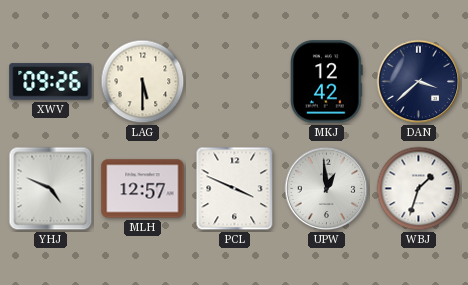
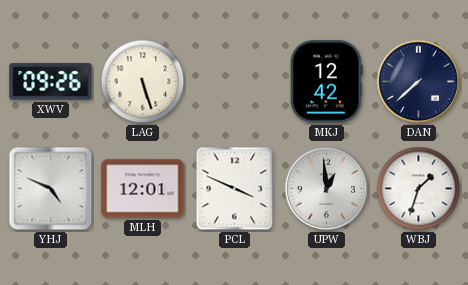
LAG: 5:30 -> 5:27 (143, 82)
DAN: 3:38 -> 7:38 (419, 82)
MLH: 12:57 -> 12:01 (143, 189)
